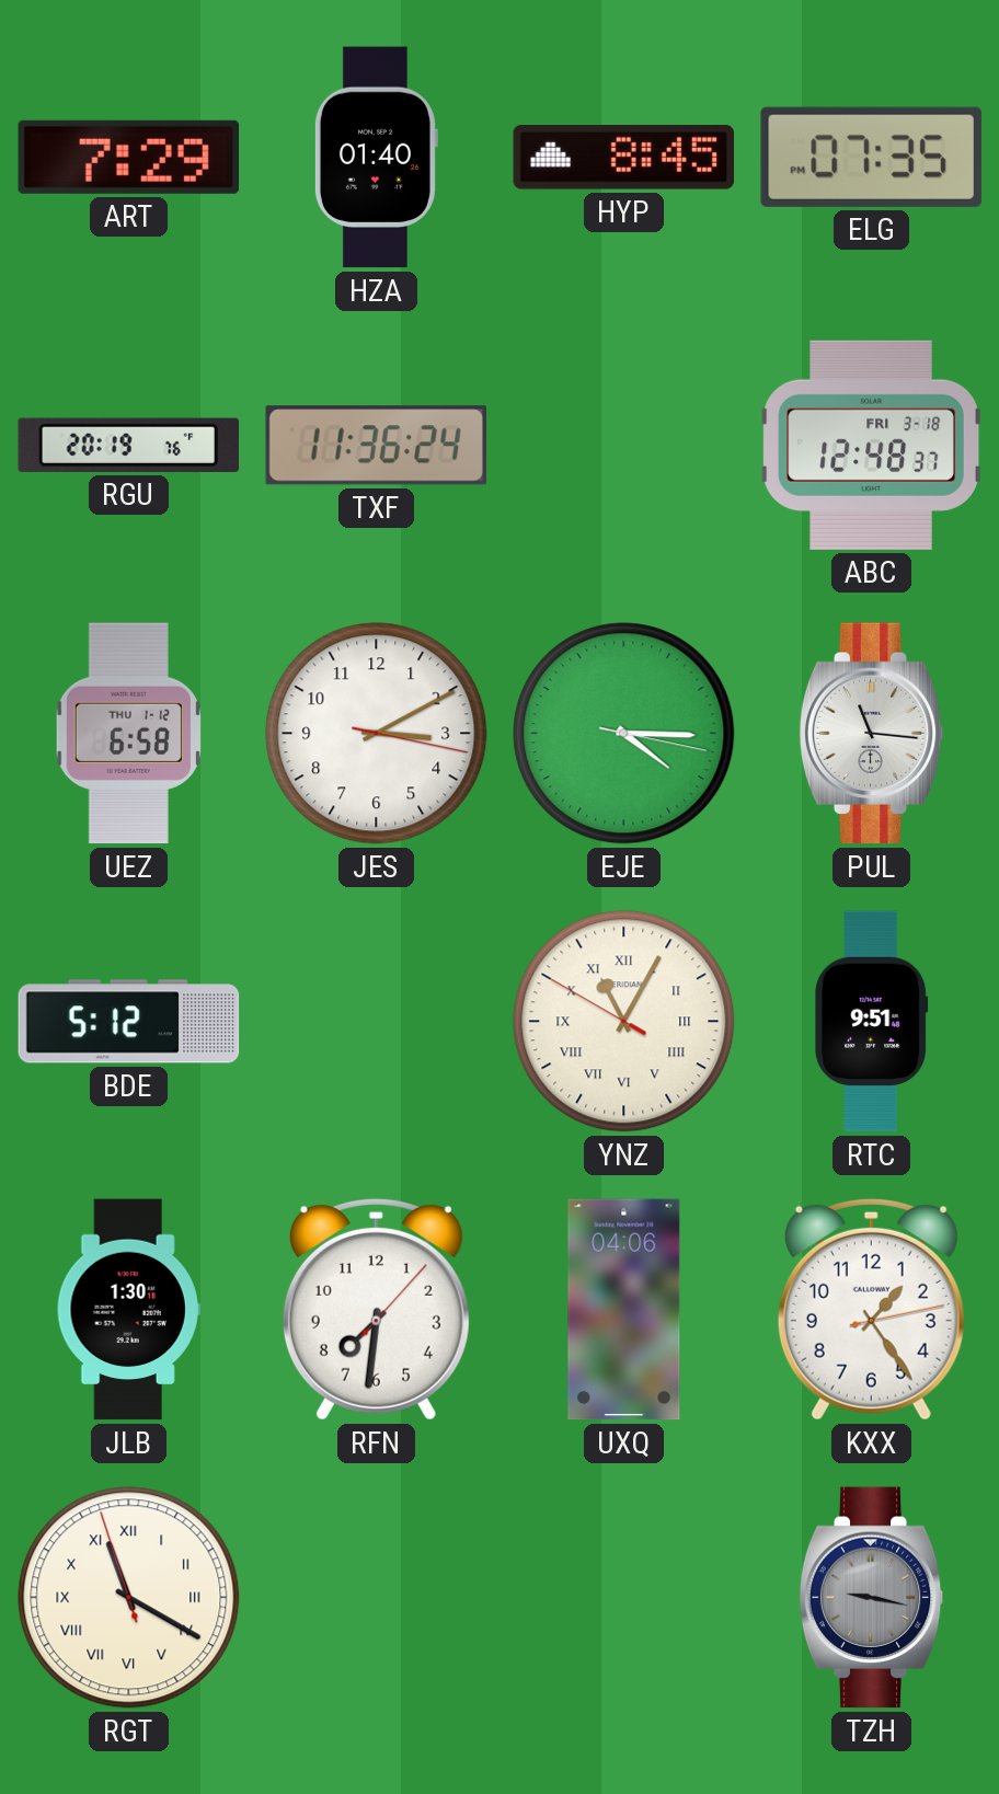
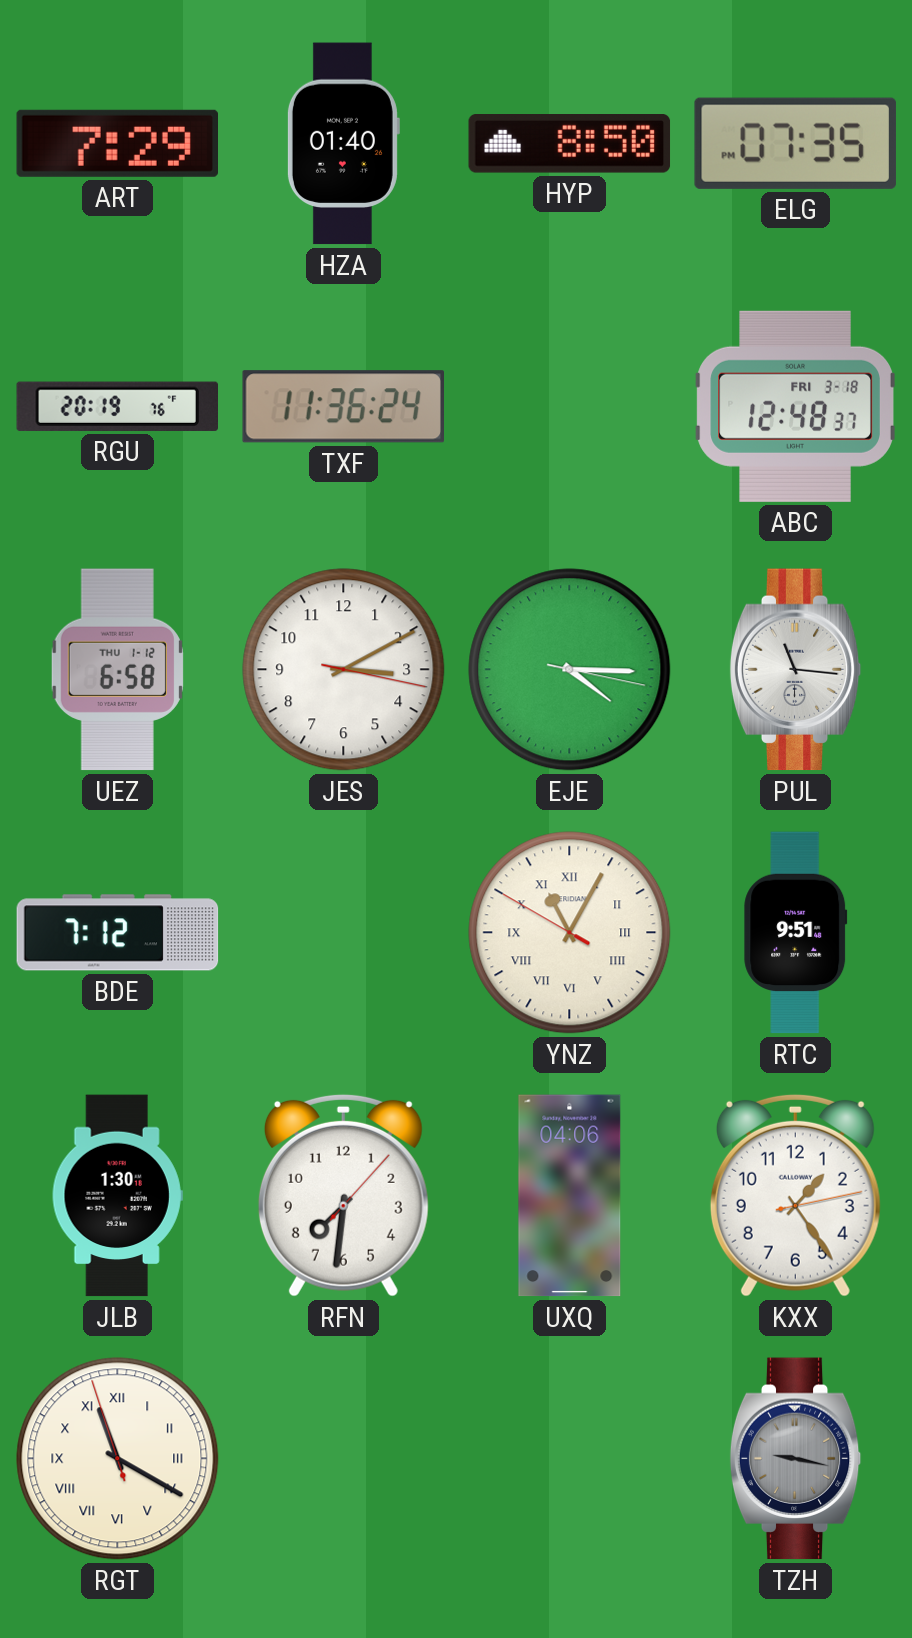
HYP: 8:45 -> 8:50 (570, 144)
BDE: 5:12 -> 7:12 (118, 933)
